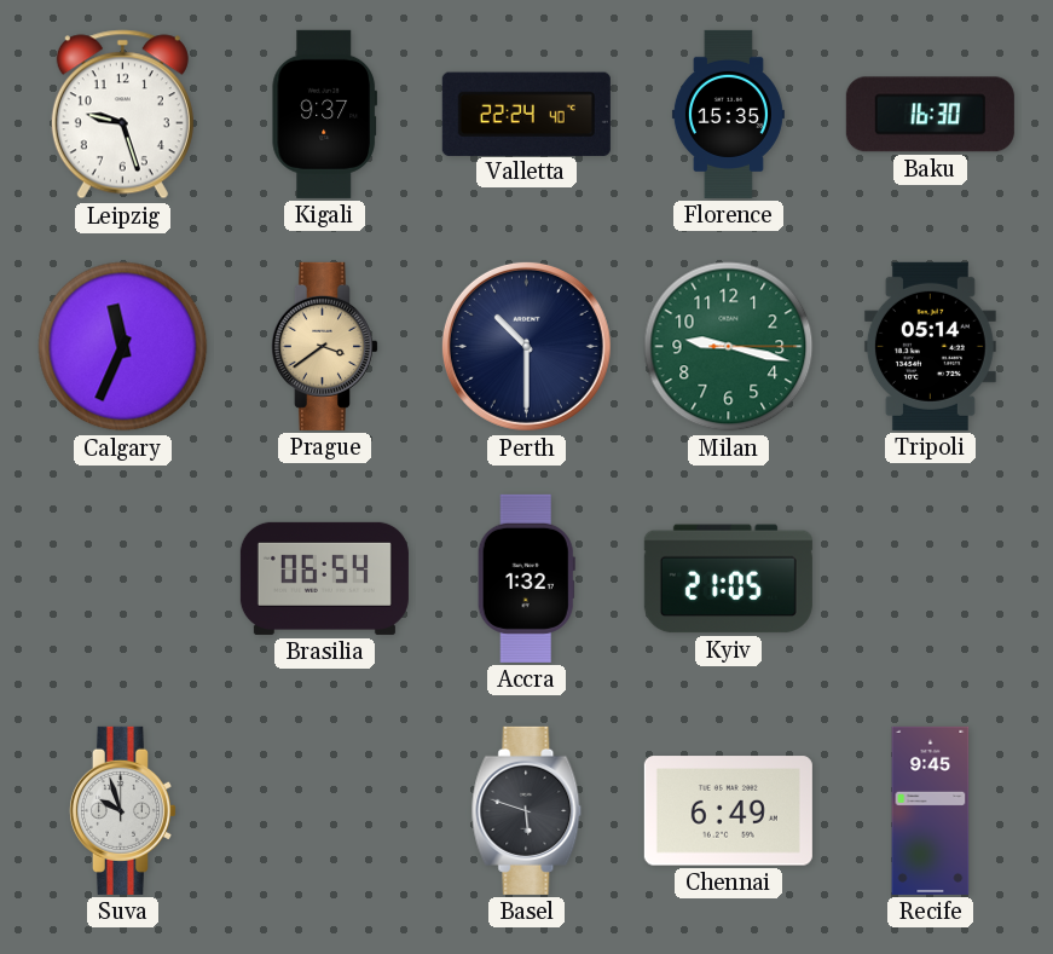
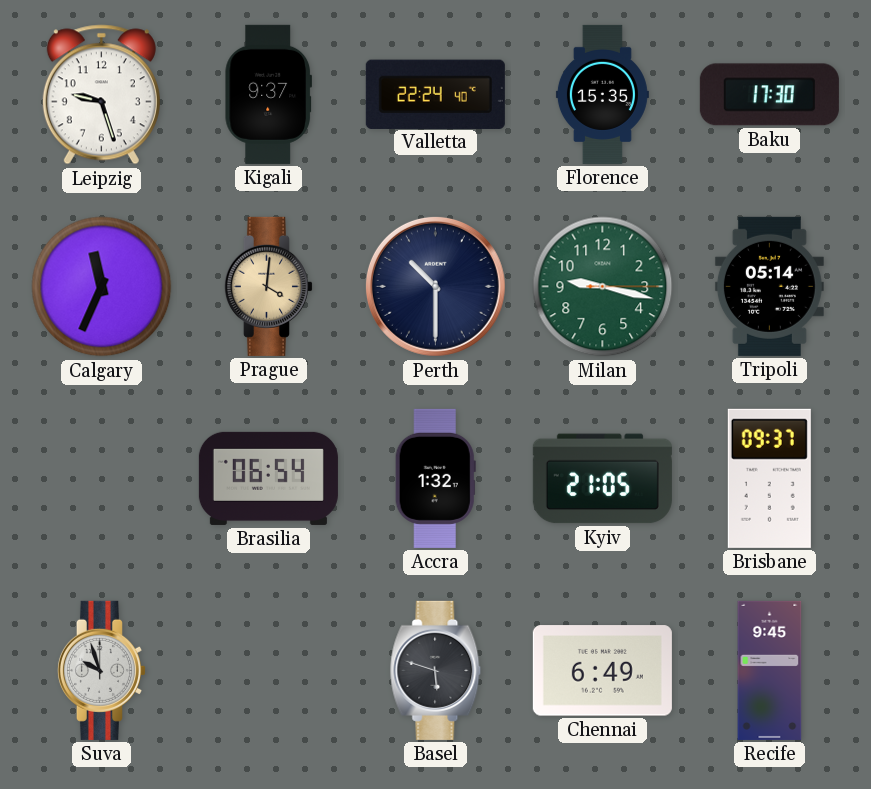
Baku: 16:30 -> 17:30 (769, 95)
Prague: 3:39 -> 4:01 (268, 286)
Brisbane: none -> 09:37 (769, 478)
